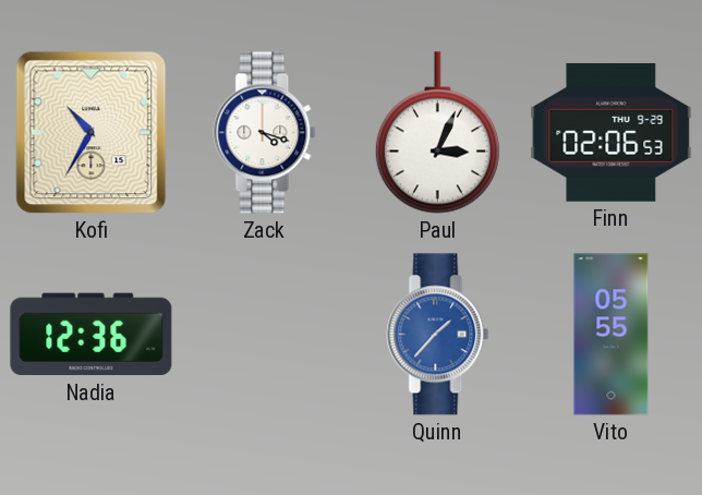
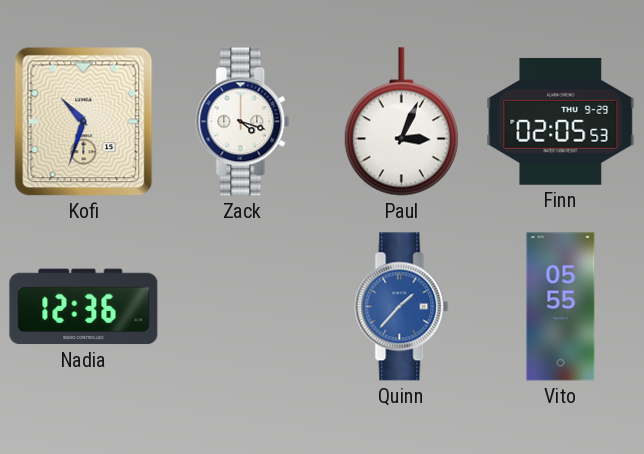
Kofi: 10:35 -> 10:33 (84, 122)
Finn: 02:06 -> 02:05 (561, 121)
